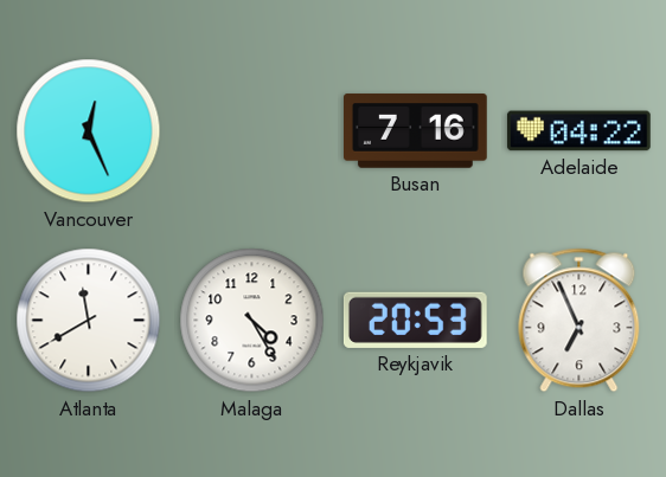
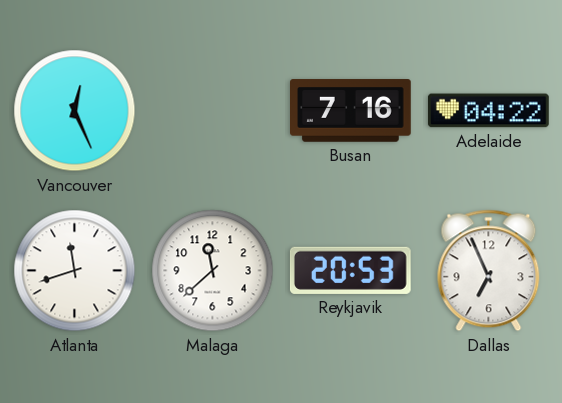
Atlanta: 11:40 -> 11:42 (75, 271)
Malaga: 4:25 -> 11:38 (213, 271)
